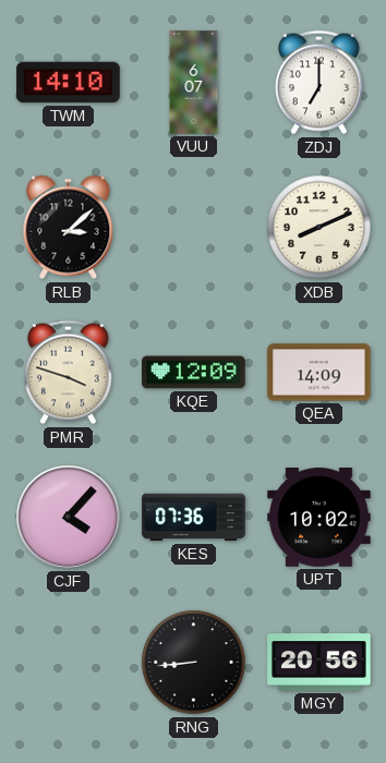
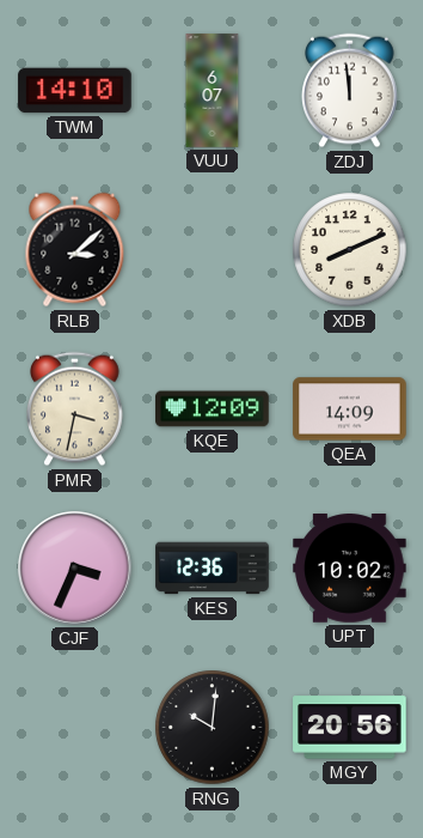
ZDJ: 7:00 -> 11:59 (350, 91)
PMR: 3:48 -> 3:32 (75, 409)
CJF: 4:07 -> 3:34 (75, 569)
KES: 07:36 -> 12:36 (213, 569)
RNG: 8:44 -> 10:01 (213, 728)
